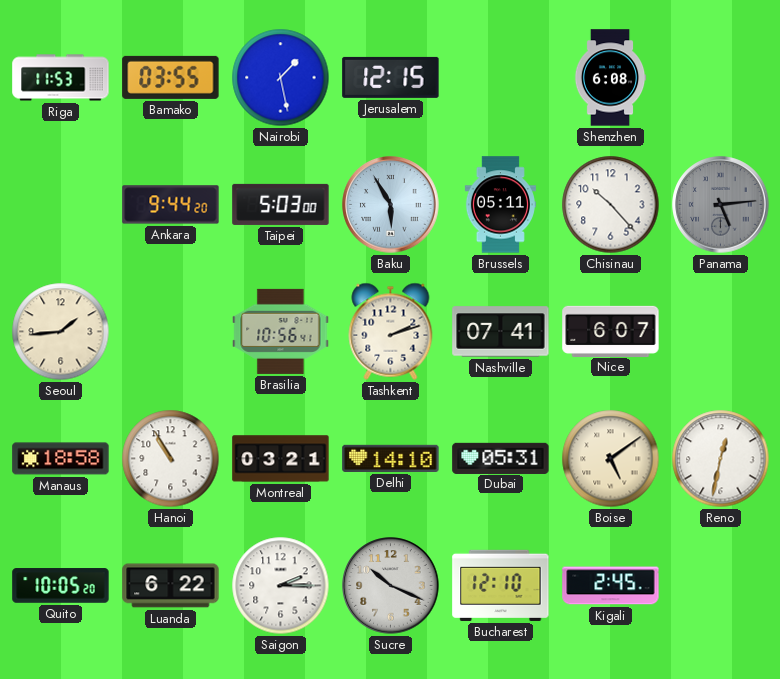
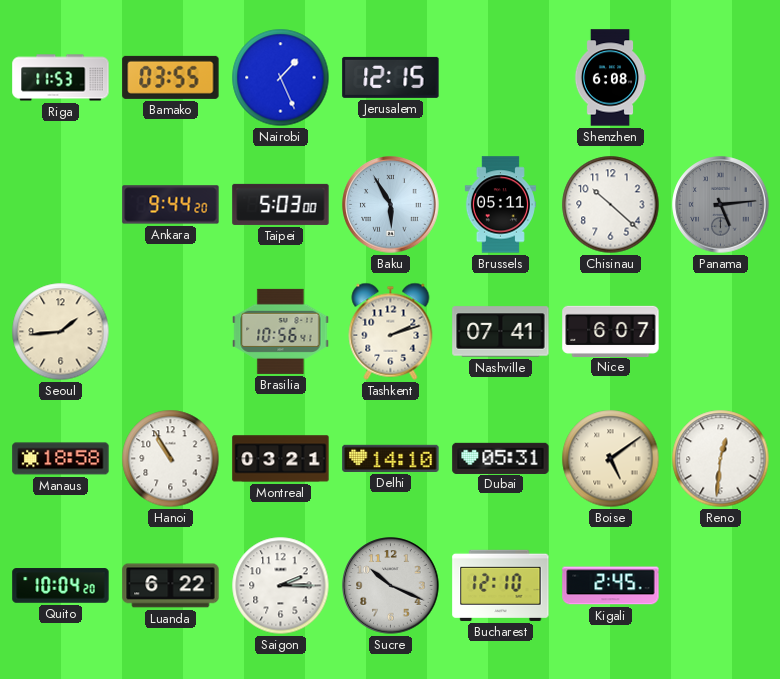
Nairobi: 1:28 -> 1:26 (281, 78)
Chisinau: 10:23 -> 10:22 (611, 205)
Reno: 12:32 -> 12:31 (721, 459)
Quito: 10:05 -> 10:04 (61, 586)
